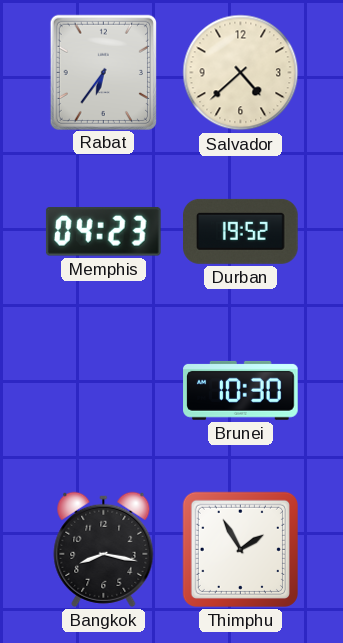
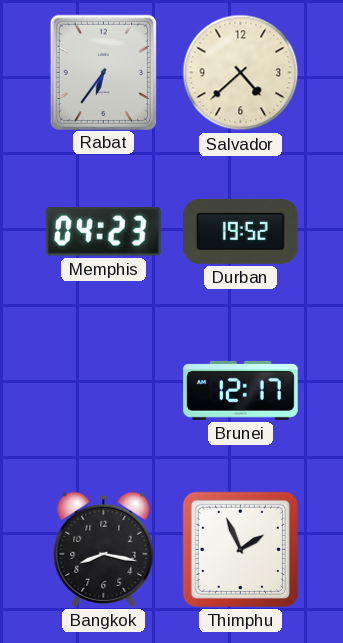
Brunei: 10:30 -> 12:17 (241, 390)
Thimphu: 1:55 -> 1:56 (240, 549)
